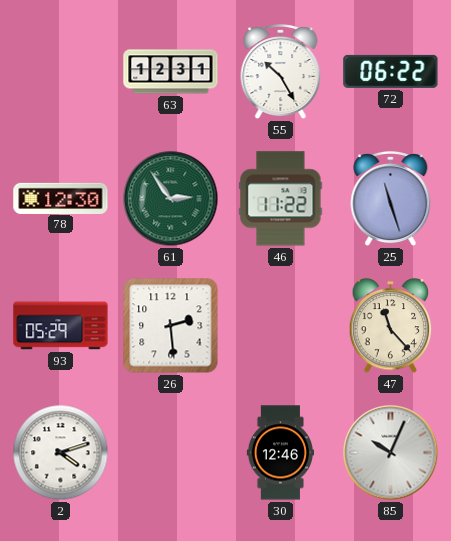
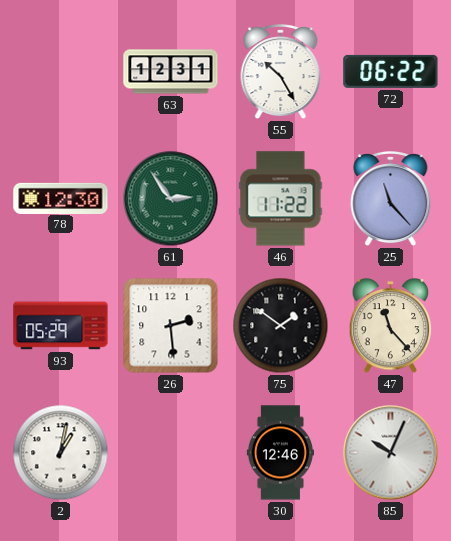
25: 11:27 -> 11:23 (391, 200)
75: none -> 1:51 (281, 326)
2: 4:12 -> 1:02 (61, 453)
